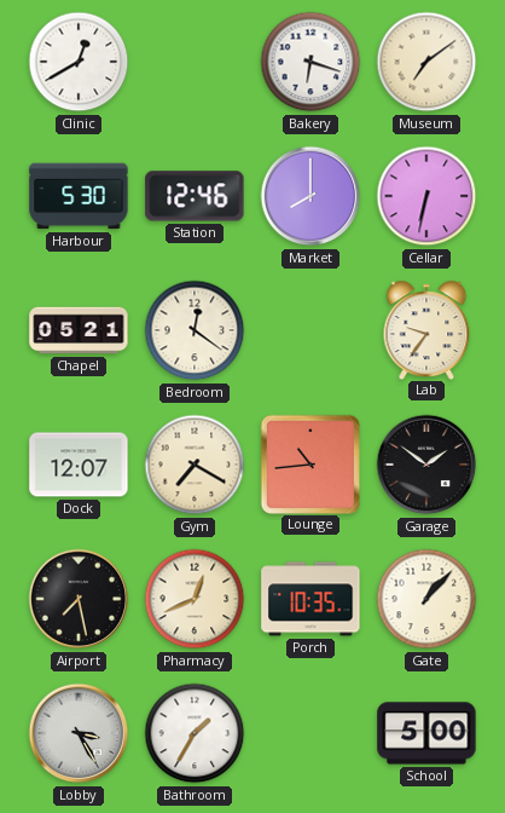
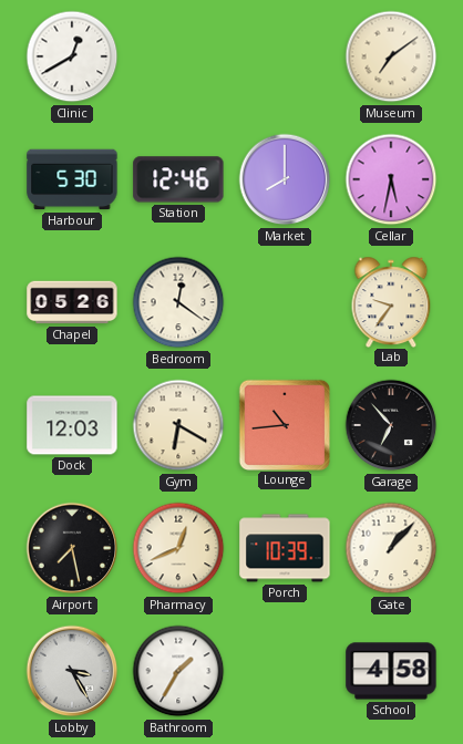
Bakery: 6:18 -> none (310, 62)
Cellar: 6:32 -> 5:32 (391, 179)
Chapel: 05:21 -> 05:26 (72, 302)
Dock: 12:07 -> 12:03 (72, 425)
Gym: 7:20 -> 6:20 (178, 425)
Garage: 1:51 -> 6:53 (391, 425)
Porch: 10:35 -> 10:39 (285, 548)
School: 5:00 -> 4:58 (391, 671)
